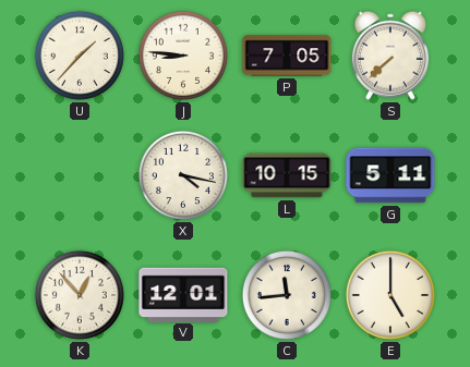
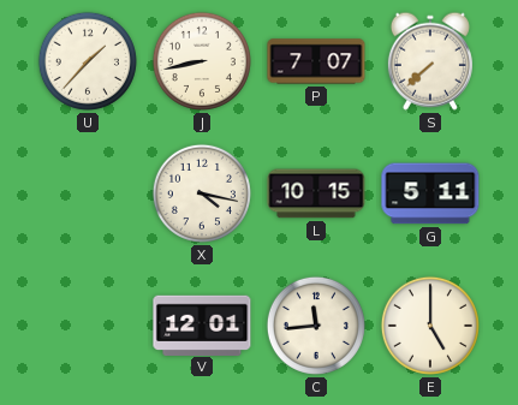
J: 8:46 -> 8:43 (202, 61)
P: 7:05 -> 7:07 (316, 61)
K: 12:53 -> none (80, 295)
